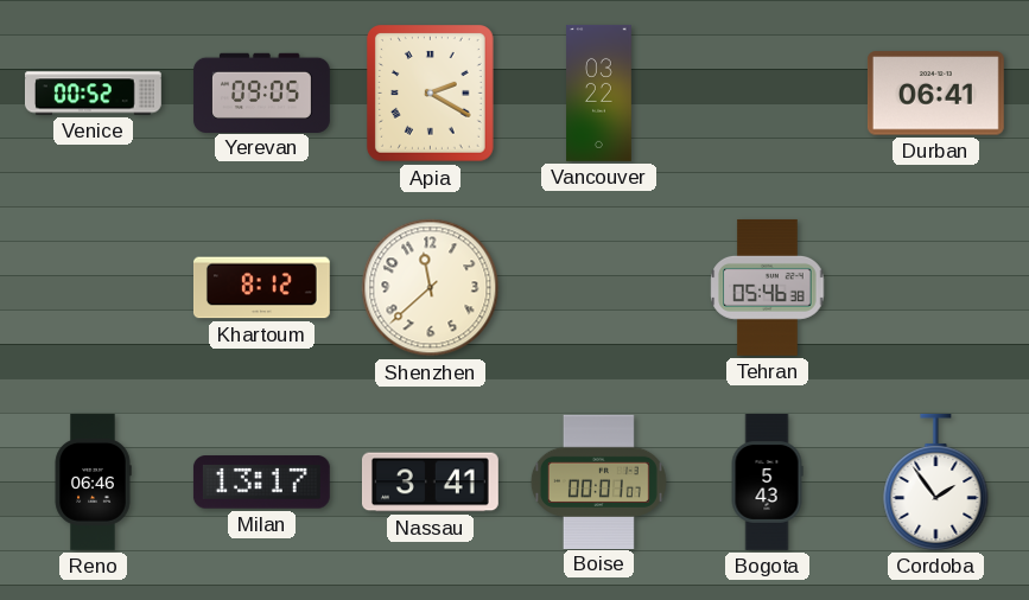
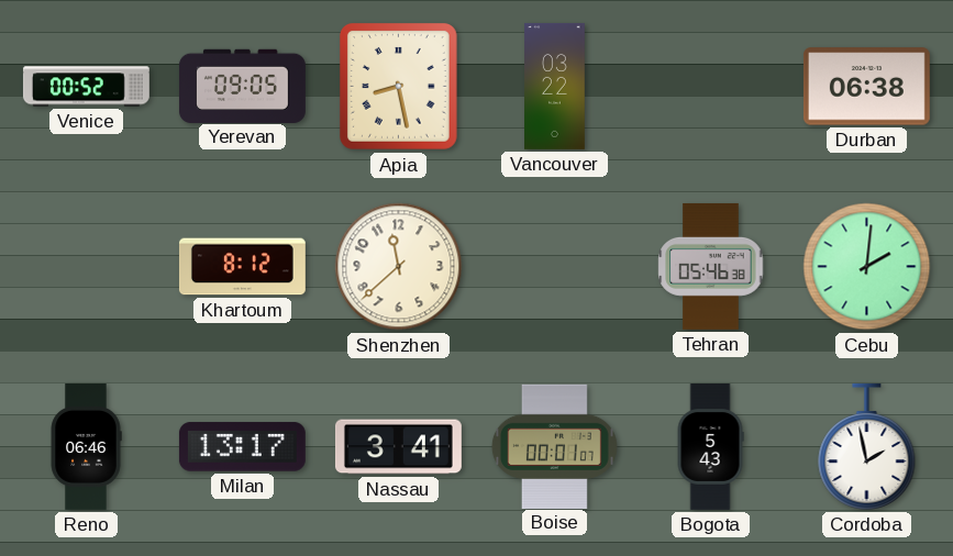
Apia: 2:20 -> 8:28 (399, 87)
Durban: 06:41 -> 06:38 (866, 87)
Cebu: none -> 2:01 (867, 267)
Cordoba: 1:54 -> 1:58 (867, 446)
